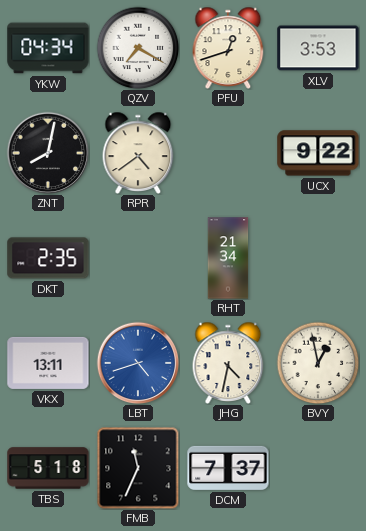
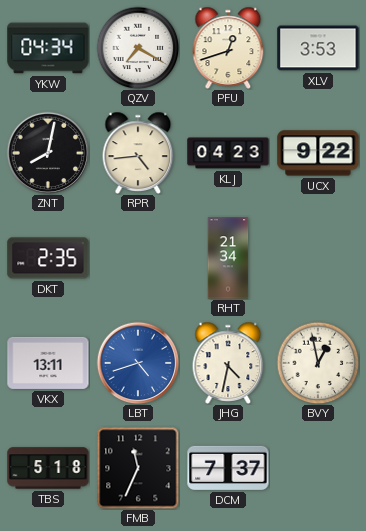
RPR: 4:39 -> 4:44 (138, 153)
KLJ: none -> 04:23 (228, 153)
